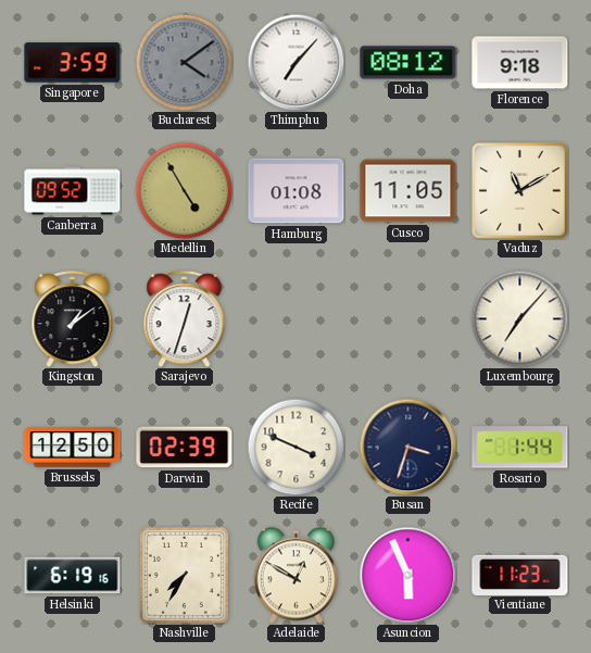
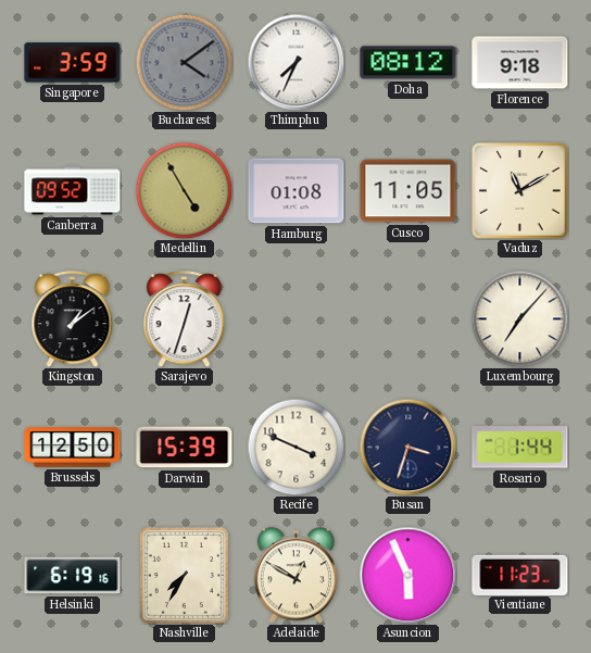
Thimphu: 7:07 -> 7:34 (295, 62)
Darwin: 02:39 -> 15:39 (185, 448)
